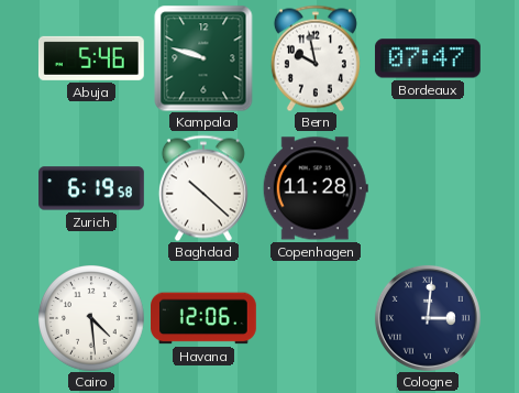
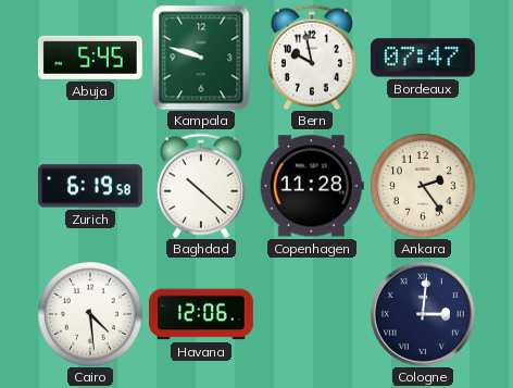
Abuja: 5:46 -> 5:45 (90, 58)
Ankara: none -> 2:24 (423, 186)
